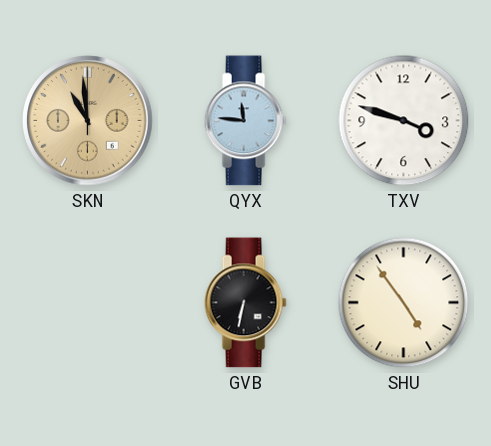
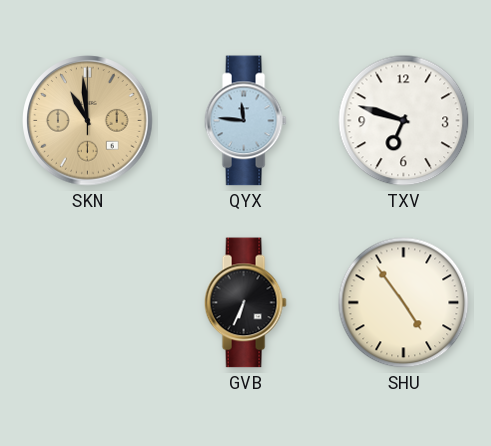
TXV: 3:48 -> 6:48 (404, 121)
GVB: 6:32 -> 6:34 (245, 303)
